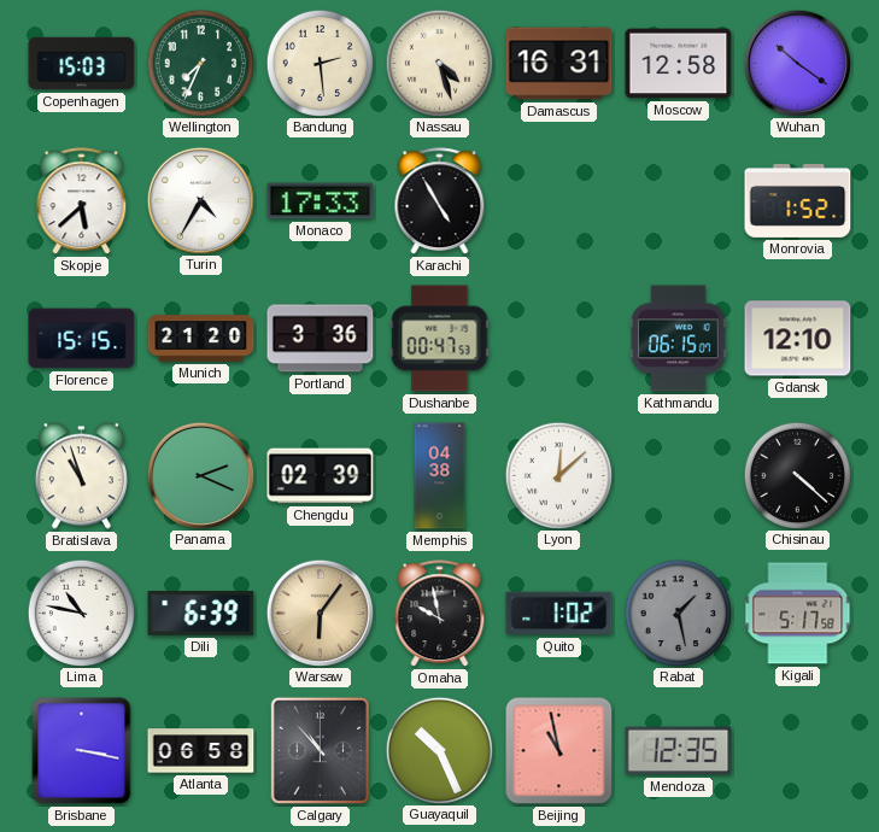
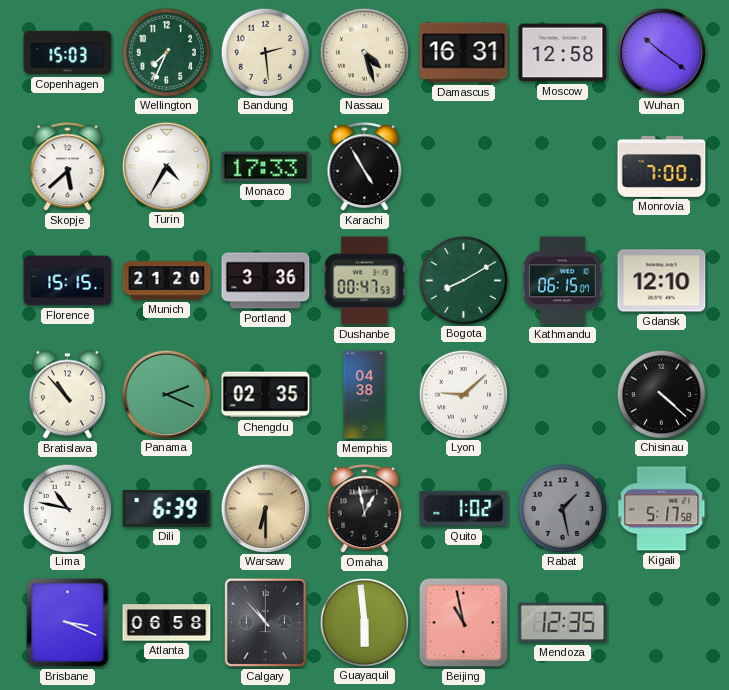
Monrovia: 1:52 -> 7:00 (662, 166)
Bogota: none -> 8:10 (463, 280)
Bratislava: 10:57 -> 10:53 (67, 395)
Chengdu: 02:39 -> 02:35 (266, 395)
Lyon: 12:08 -> 9:08 (463, 394)
Warsaw: 6:06 -> 6:30 (265, 508)
Omaha: 9:58 -> 12:58 (365, 509)
Brisbane: 3:17 -> 3:19 (68, 623)
Guayaquil: 10:26 -> 5:59 (364, 622)
